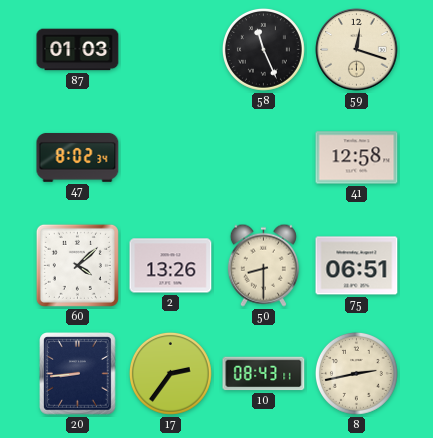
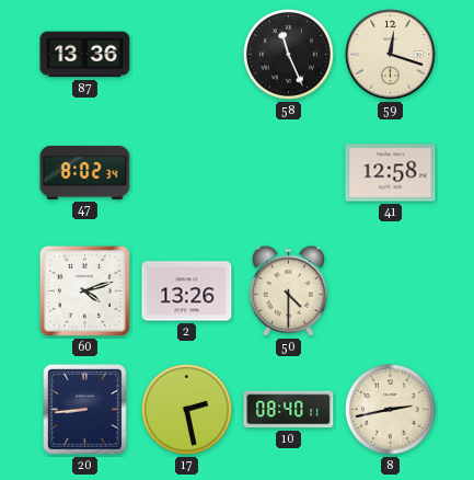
87: 01:03 -> 13:36 (85, 55)
60: 4:08 -> 4:12 (84, 290)
50: 8:30 -> 4:30 (288, 290)
75: 06:51 -> none (357, 266)
17: 2:36 -> 2:28 (186, 409)
10: 08:43 -> 08:40 (289, 410)
